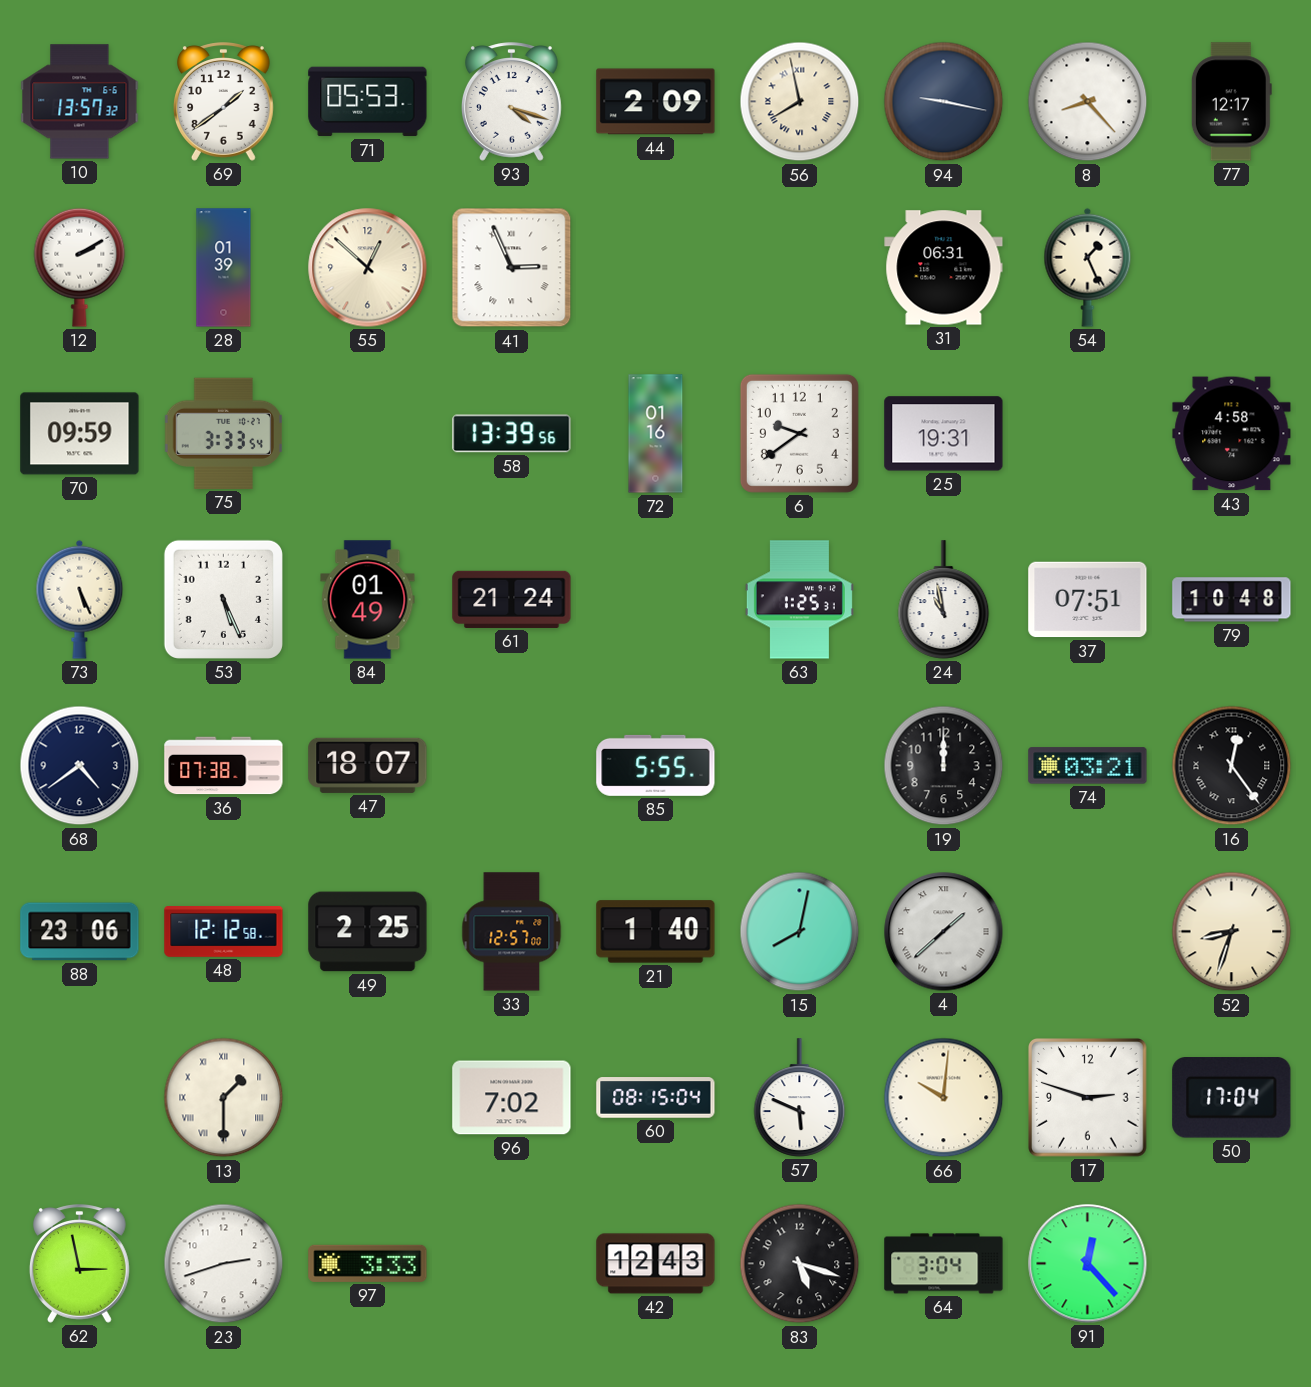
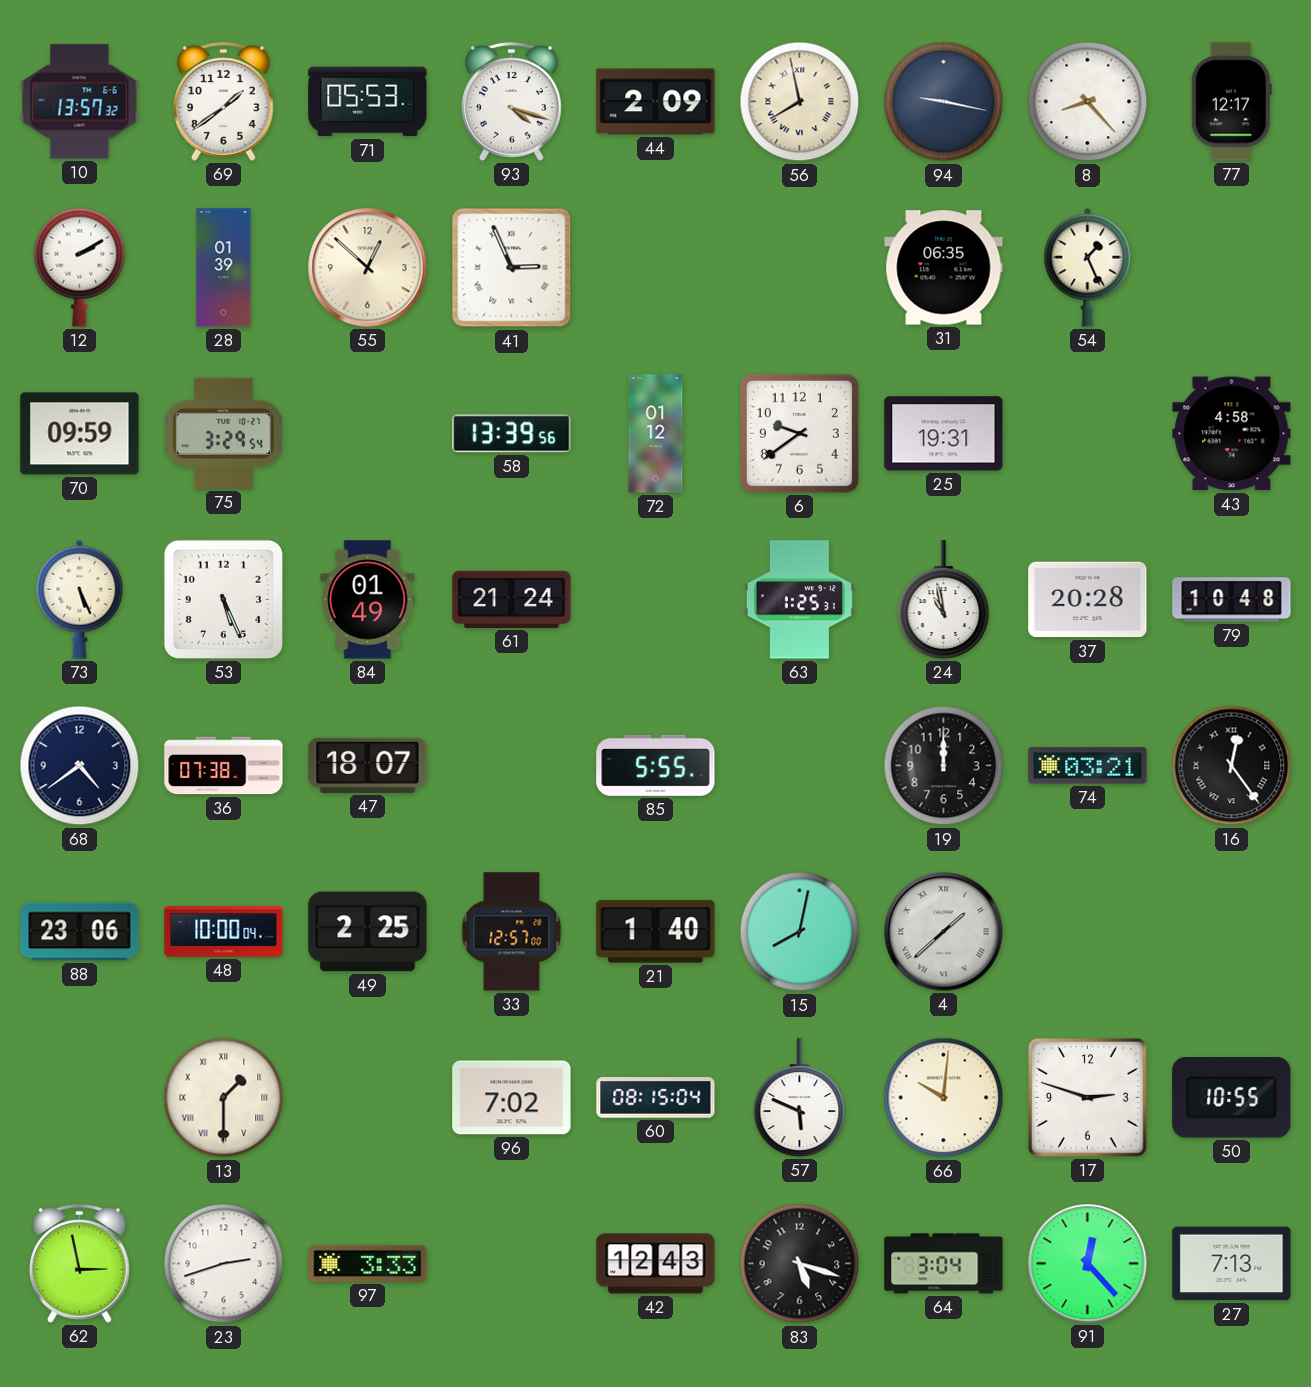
31: 06:31 -> 06:35 (944, 268)
75: 3:33 -> 3:29 (223, 433)
72: 01:16 -> 01:12 (656, 434)
37: 07:51 -> 20:28 (1088, 600)
48: 12:12 -> 10:00 (224, 932)
52: 8:33 -> none (1232, 932)
50: 17:04 -> 10:55 (1232, 1098)
27: none -> 7:13 (1232, 1264)
